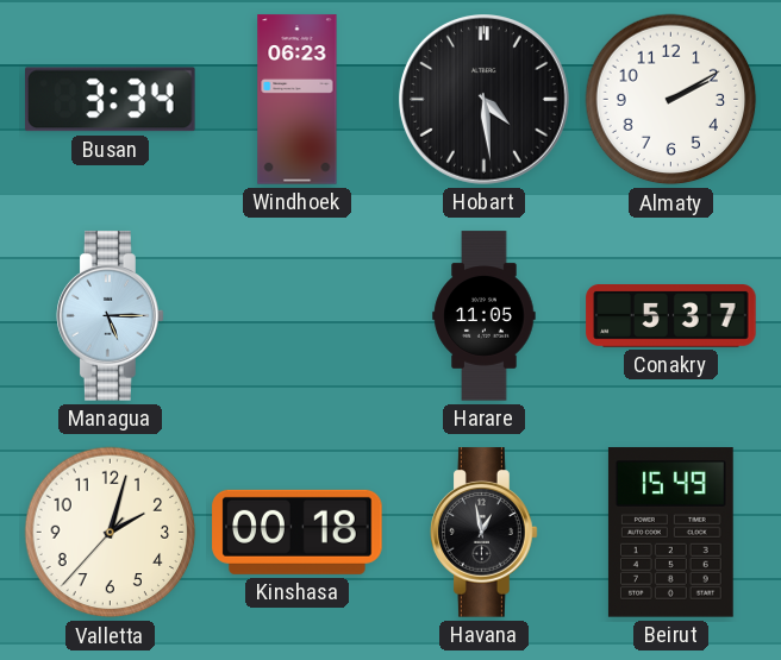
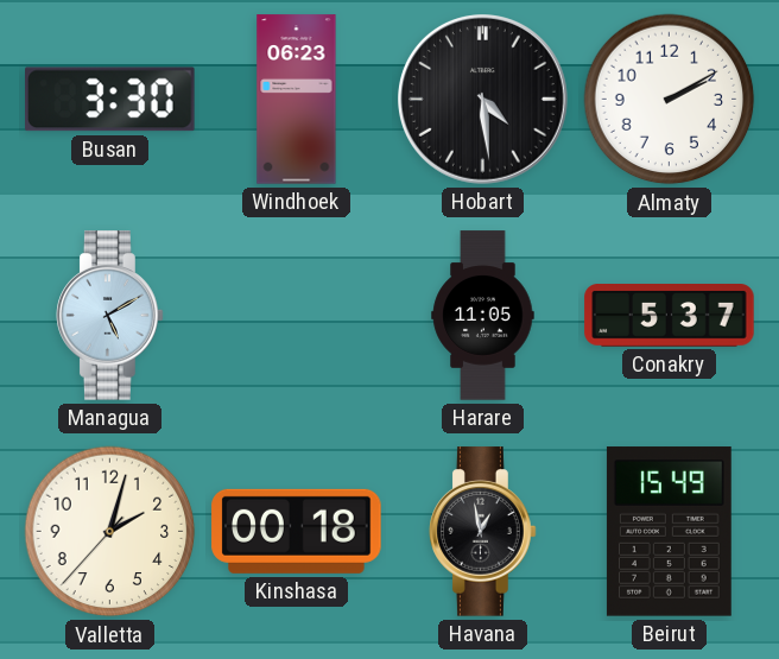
Busan: 3:34 -> 3:30 (110, 100)
Managua: 5:15 -> 5:10 (110, 316)
